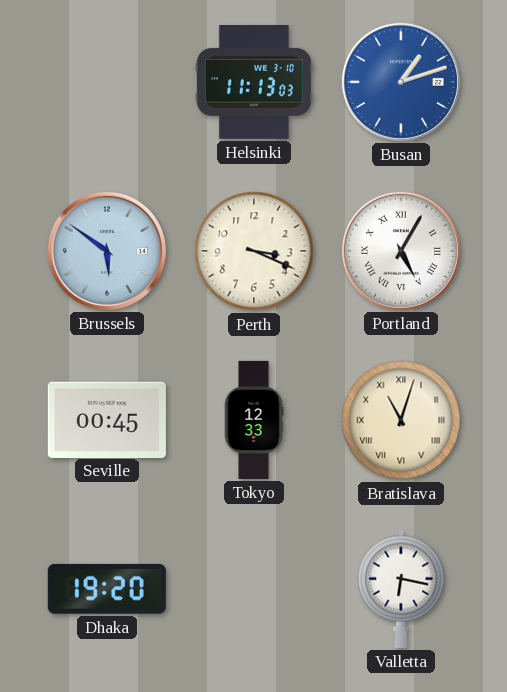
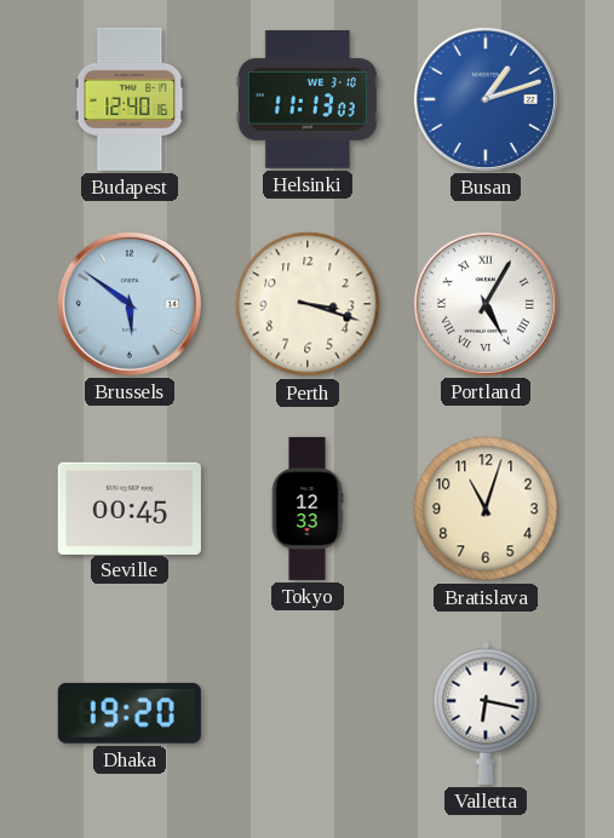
Budapest: none -> 12:40 (130, 99)
Perth: 3:19 -> 3:18 (308, 304)
Bratislava numerals: Roman -> Arabic (486, 509)
